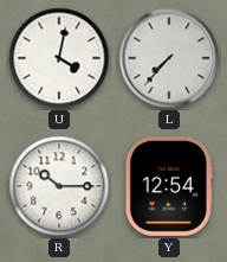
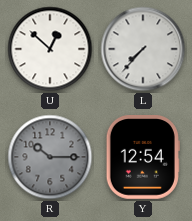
U: 4:02 -> 12:52 (50, 49)
R dial: white -> grey (50, 157)
